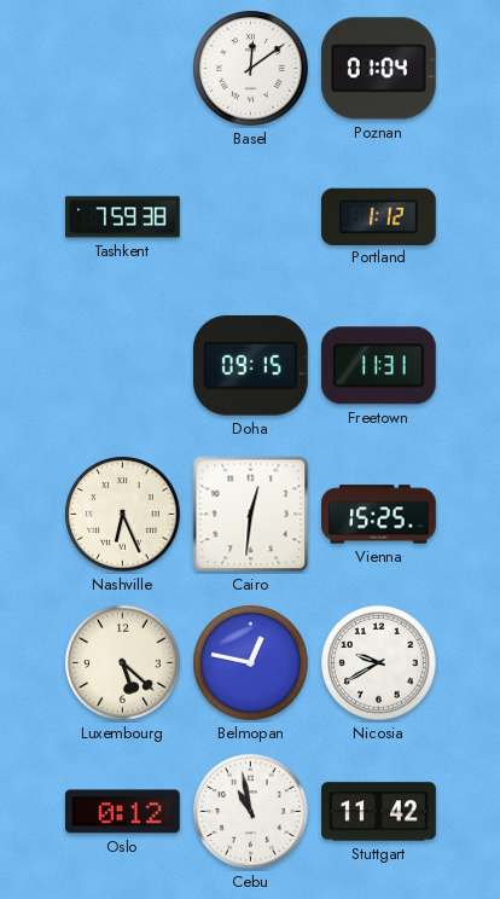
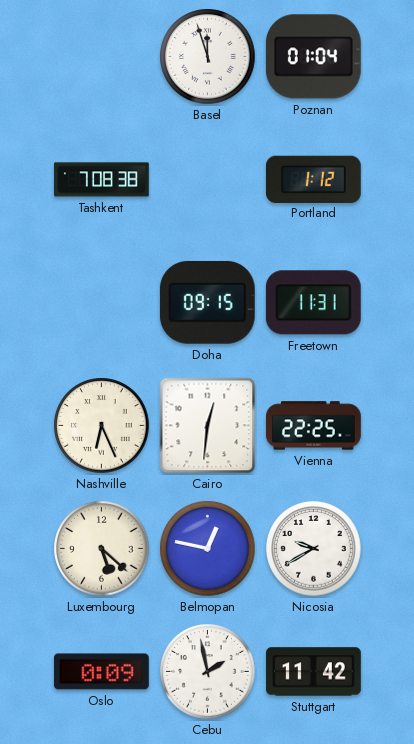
Basel: 12:09 -> 11:57 (208, 57)
Tashkent: 7:59 -> 7:08 (102, 180)
Vienna: 15:25 -> 22:25 (314, 426)
Oslo: 0:12 -> 0:09 (101, 672)
Cebu: 10:58 -> 1:58 (208, 672)
